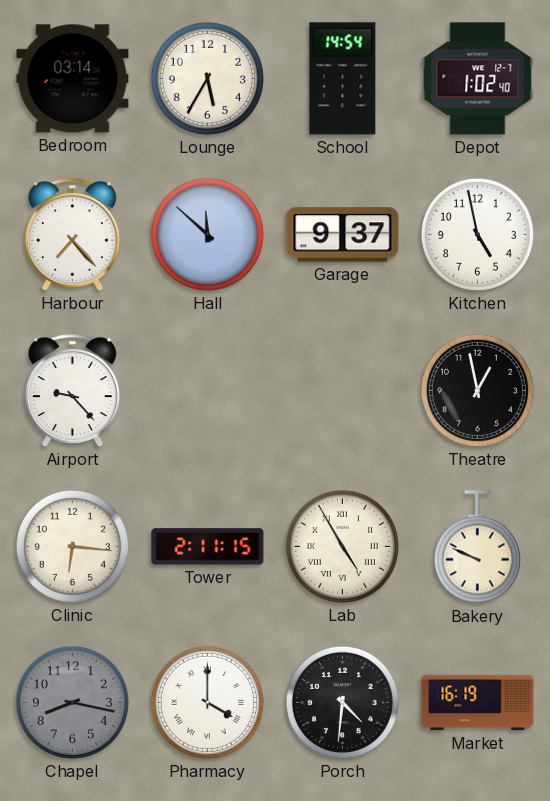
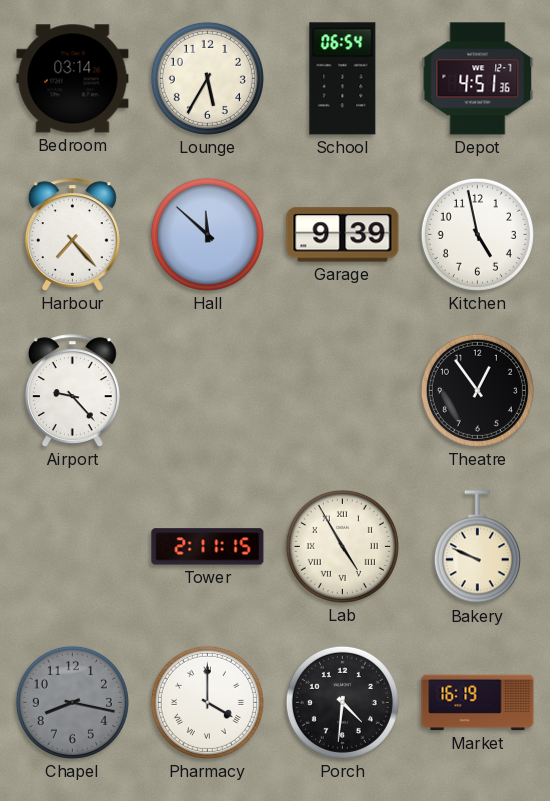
School: 14:54 -> 06:54 (343, 79)
Depot: 1:02 -> 4:51 (478, 79)
Garage: 9:37 -> 9:39 (343, 235)
Theatre: 12:58 -> 12:54 (477, 390)
Clinic: 6:16 -> none (72, 546)
